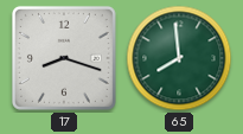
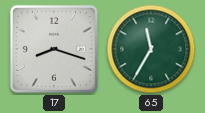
65: 7:59 -> 11:35 (151, 49)
